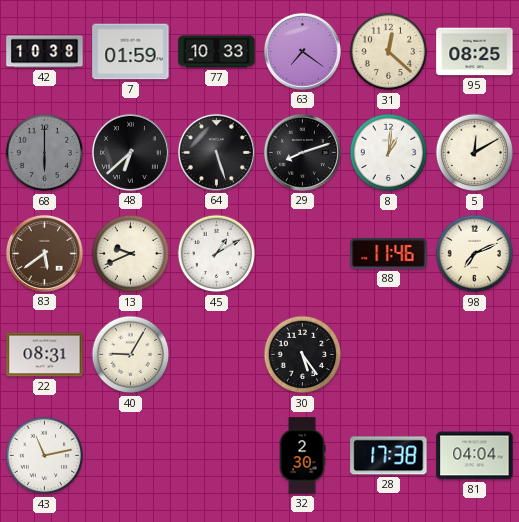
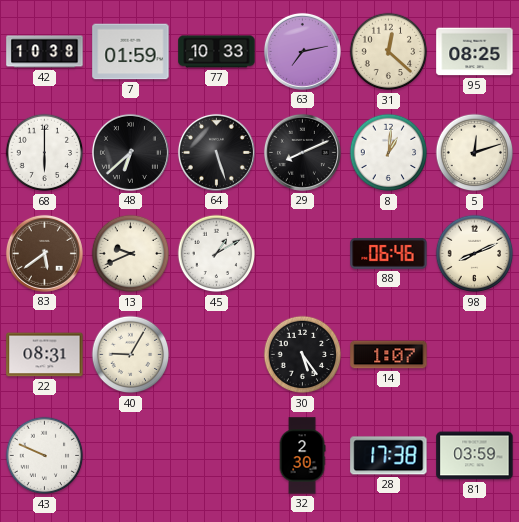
63: 7:21 -> 7:13 (302, 51)
68 dial: grey -> white (45, 153)
29: 8:12 -> 8:11 (302, 152)
5: 12:10 -> 12:12 (475, 153)
88: 11:46 -> 06:46 (389, 253)
98: 7:11 -> 8:11 (475, 254)
14: none -> 1:07 (389, 355)
43: 11:13 -> 9:49 (45, 456)
81: 04:04 -> 03:59 (475, 456)
